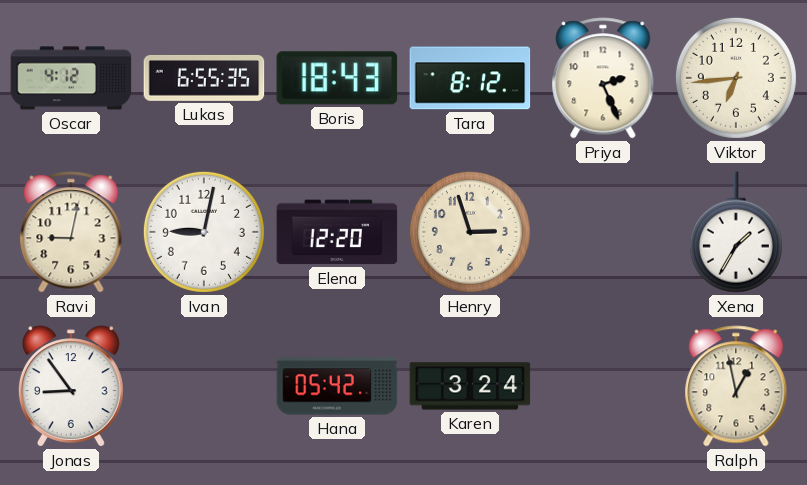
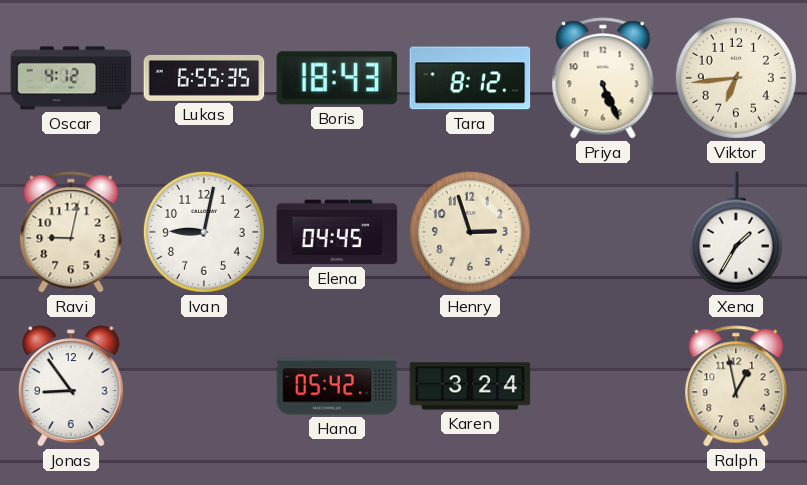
Priya: 2:26 -> 5:26 (603, 78)
Elena: 12:20 -> 04:45 (337, 232)
